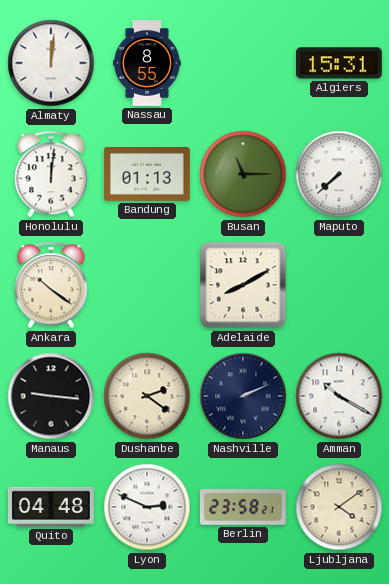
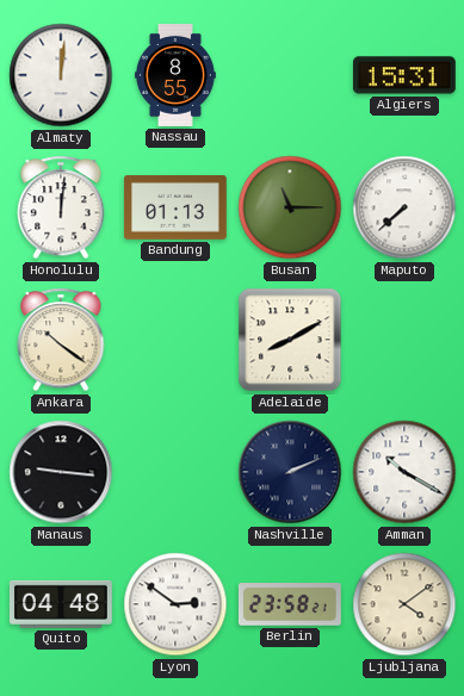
Dushanbe: 2:21 -> none (147, 396)
Lyon: 2:49 -> 2:51 (175, 604)
